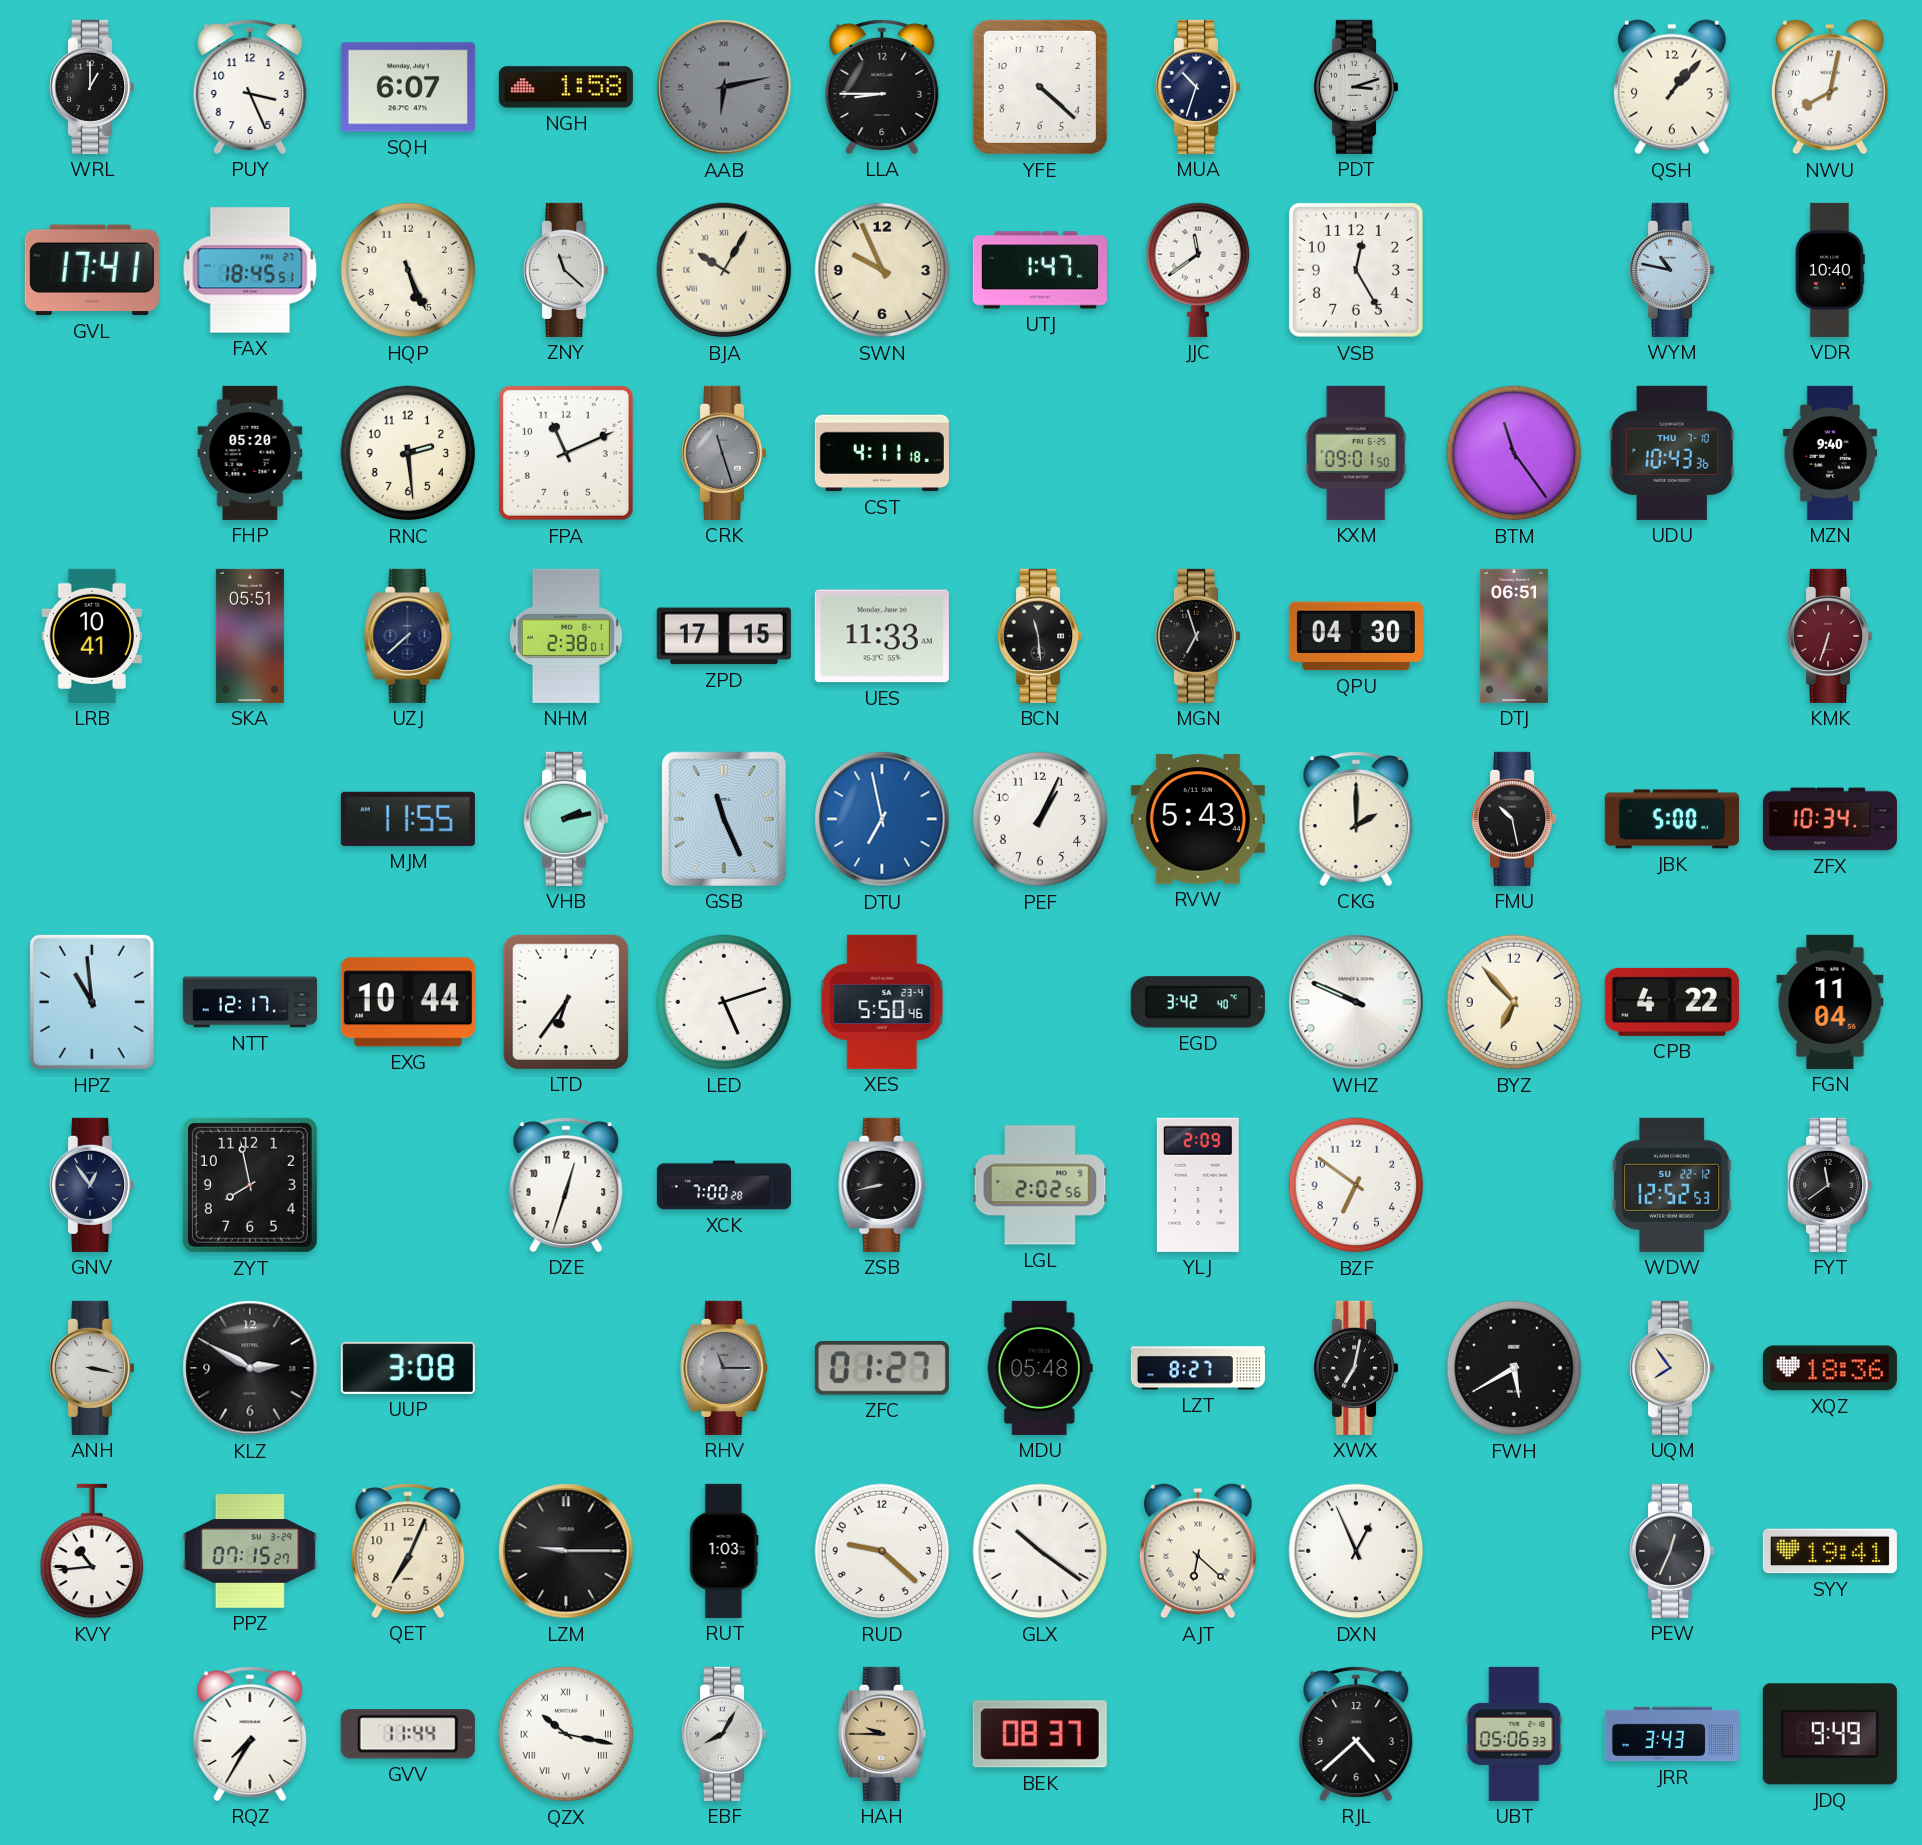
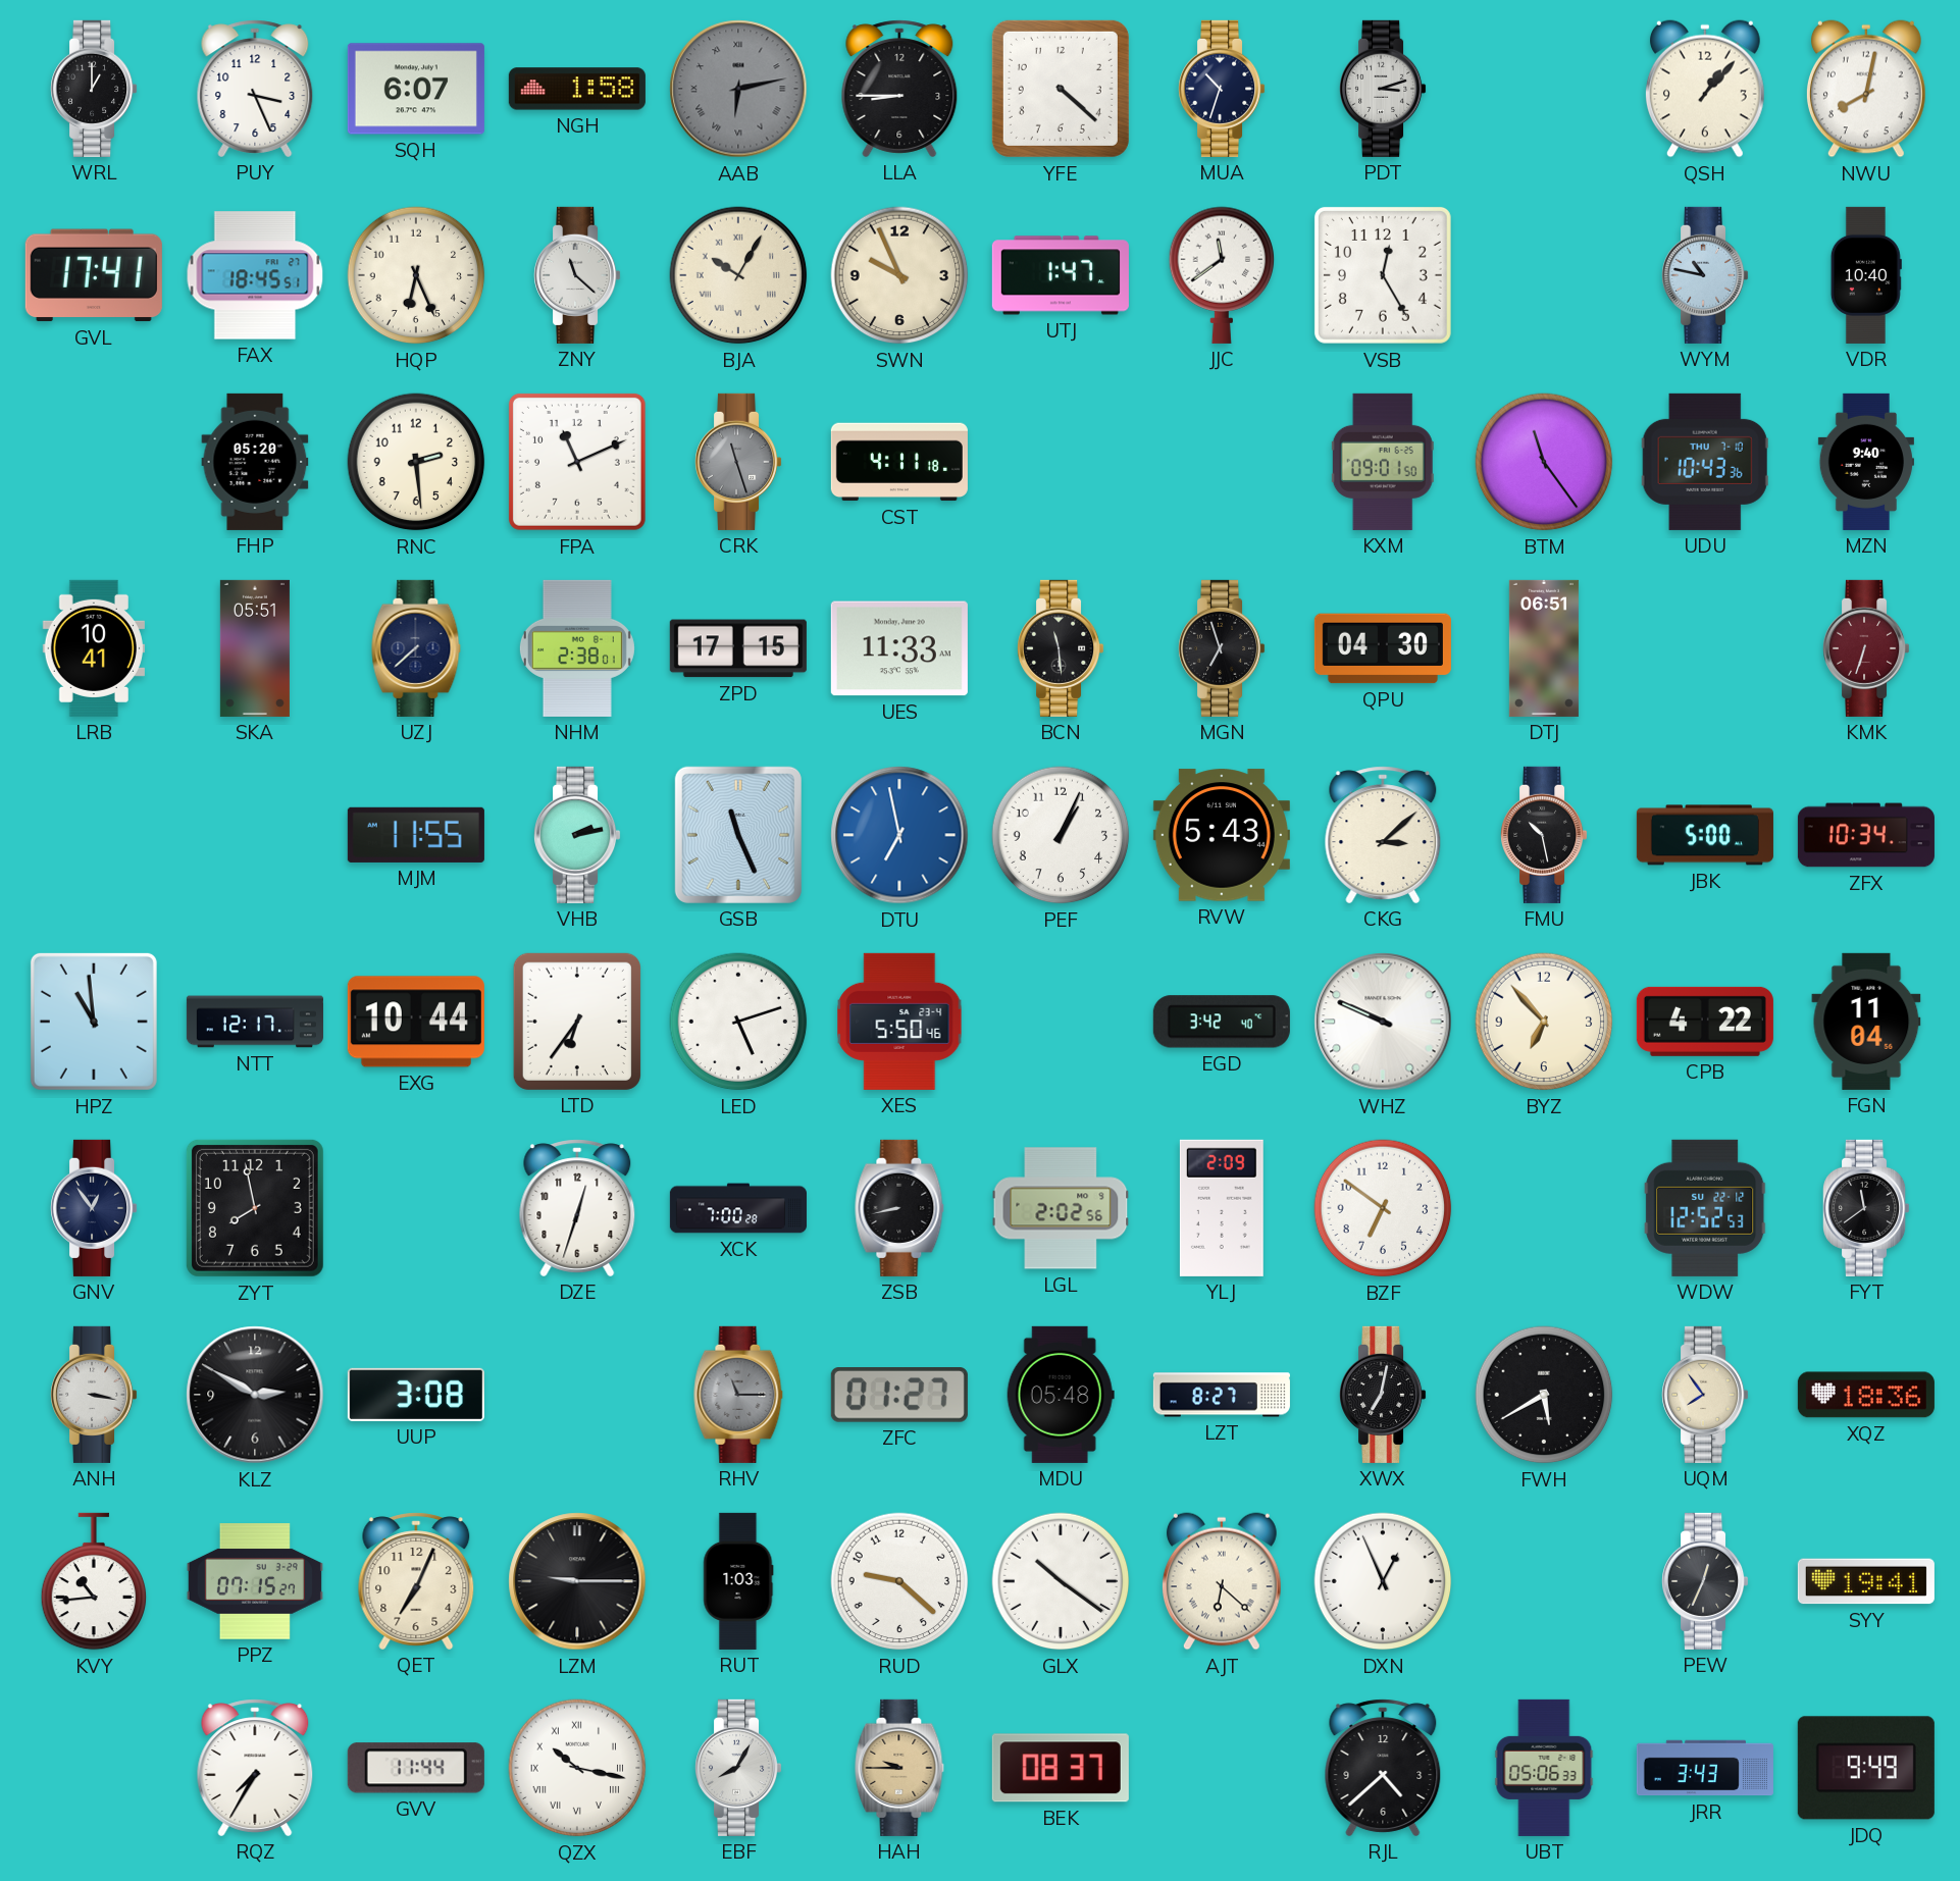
HQP: 5:26 -> 6:26 (416, 275)
CKG: 2:00 -> 3:08 (1383, 835)
